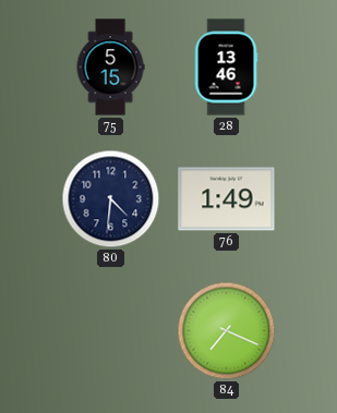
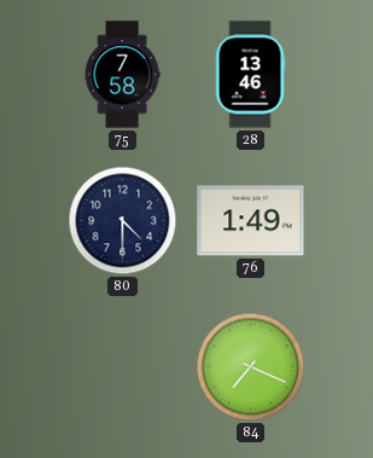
75: 5:15 -> 7:58 (122, 75)
80: 4:31 -> 4:30 (123, 221)
